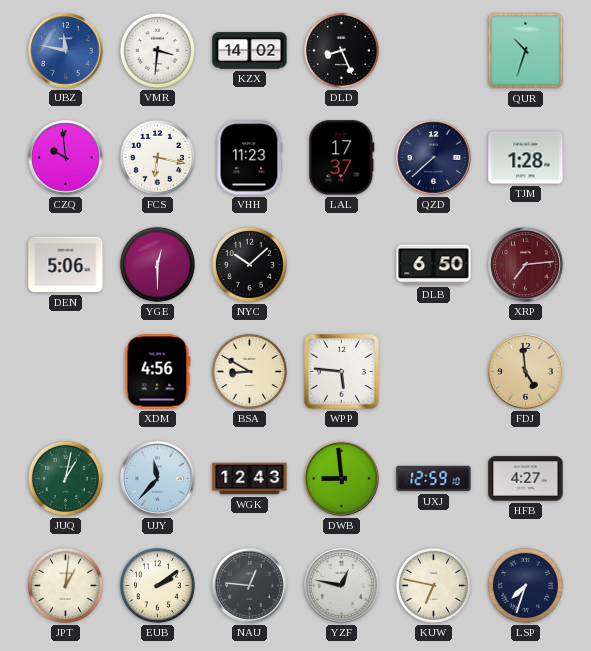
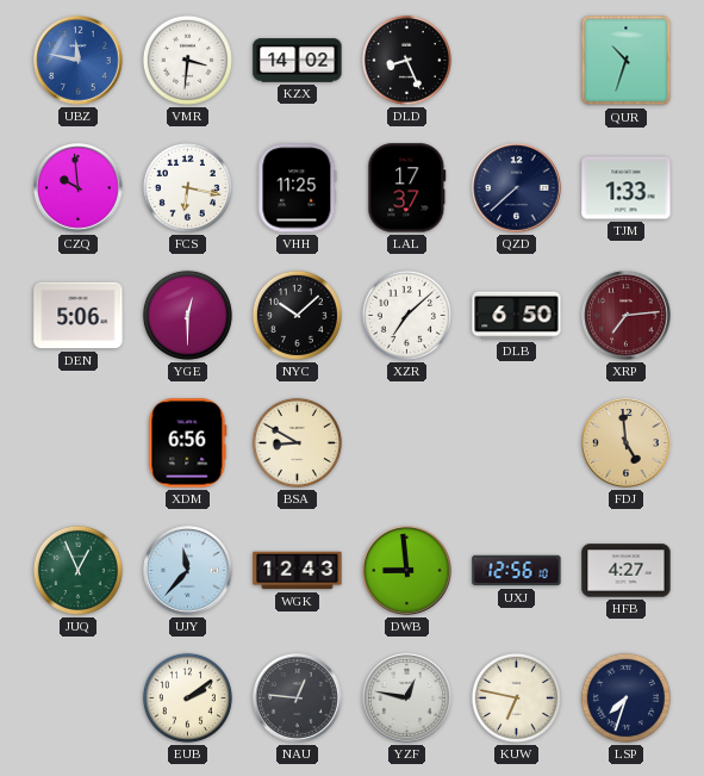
VHH: 11:23 -> 11:25 (298, 188)
TJM: 1:28 -> 1:33 (627, 188)
XZR: none -> 7:08 (406, 315)
XDM: 4:56 -> 6:56 (188, 443)
WPP: 5:46 -> none (342, 372)
JUQ: 1:02 -> 12:56 (77, 570)
UXJ: 12:59 -> 12:56 (517, 571)
JPT: 1:01 -> none (65, 585)
